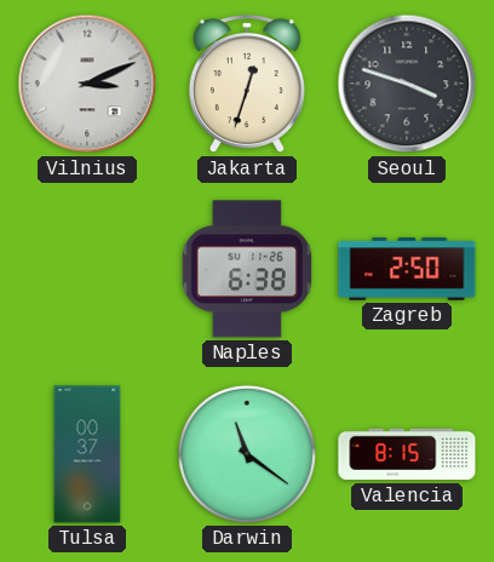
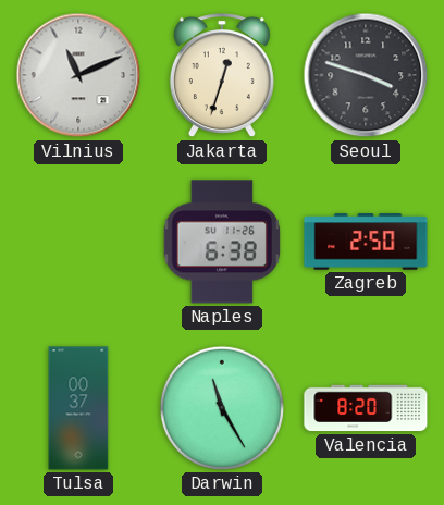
Vilnius: 3:11 -> 11:11 (78, 75)
Darwin: 11:21 -> 11:25 (222, 408)
Valencia: 8:15 -> 8:20 (366, 408)
